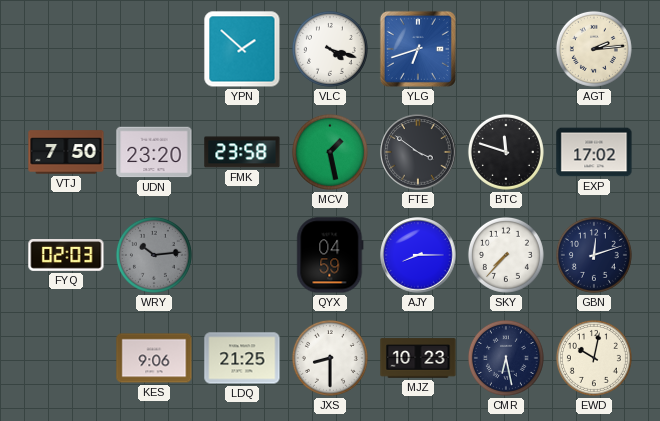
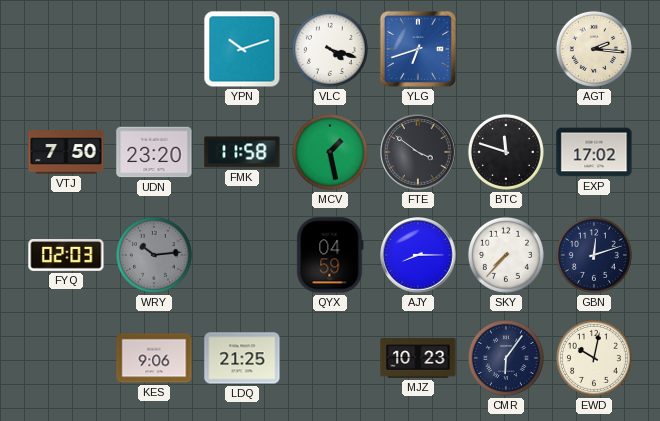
YPN: 1:52 -> 10:12 (242, 49)
AGT: 2:14 -> 2:16 (594, 49)
FMK: 23:58 -> 11:58 (242, 152)
JXS: 8:30 -> none (330, 358)
CMR: 6:28 -> 6:06 (506, 358)
